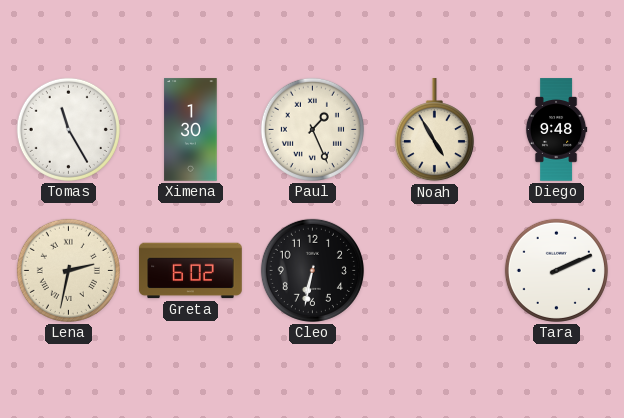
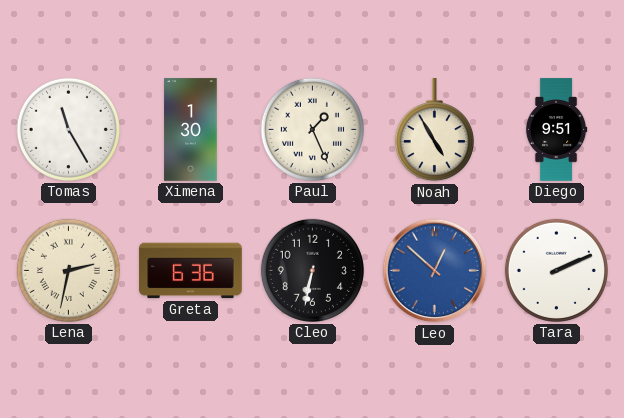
Diego: 9:48 -> 9:51 (556, 130)
Greta: 6:02 -> 6:36 (191, 271)
Leo: none -> 12:52 (435, 271)
